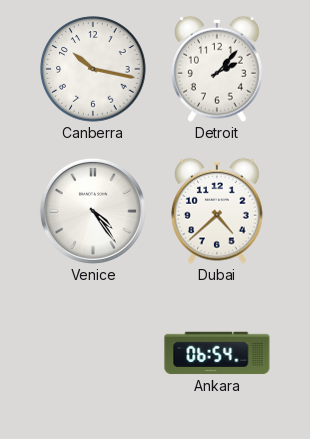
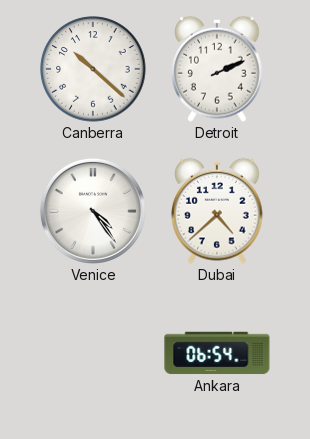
Canberra: 10:17 -> 10:22 (93, 69)
Detroit: 2:07 -> 2:11 (218, 69)
